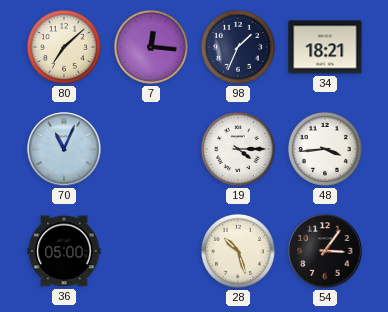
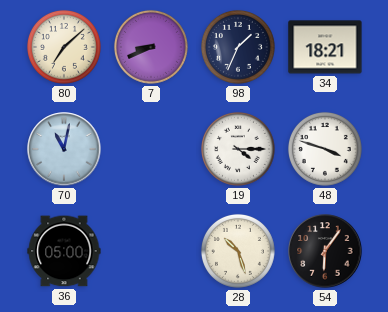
7: 12:16 -> 8:41 (151, 47)
70: 11:04 -> 11:02 (64, 149)
48: 3:44 -> 3:48 (325, 149)
54: 3:06 -> 6:06 (325, 251)
